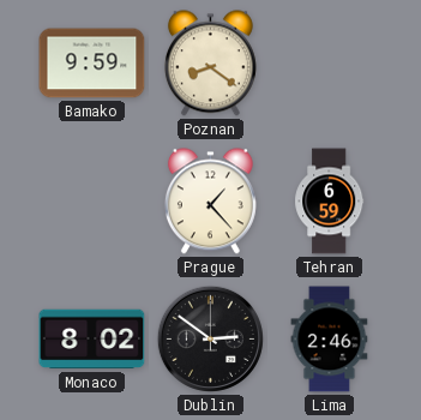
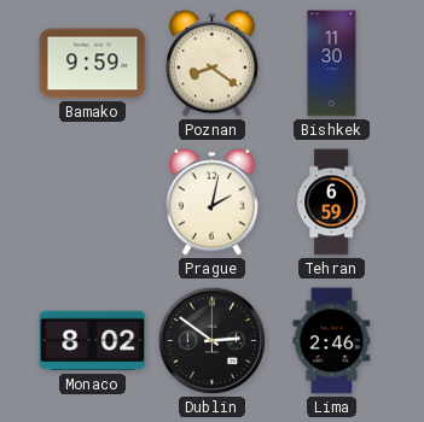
Bishkek: none -> 11:30 (332, 64)
Prague: 1:23 -> 2:02 (211, 203)
